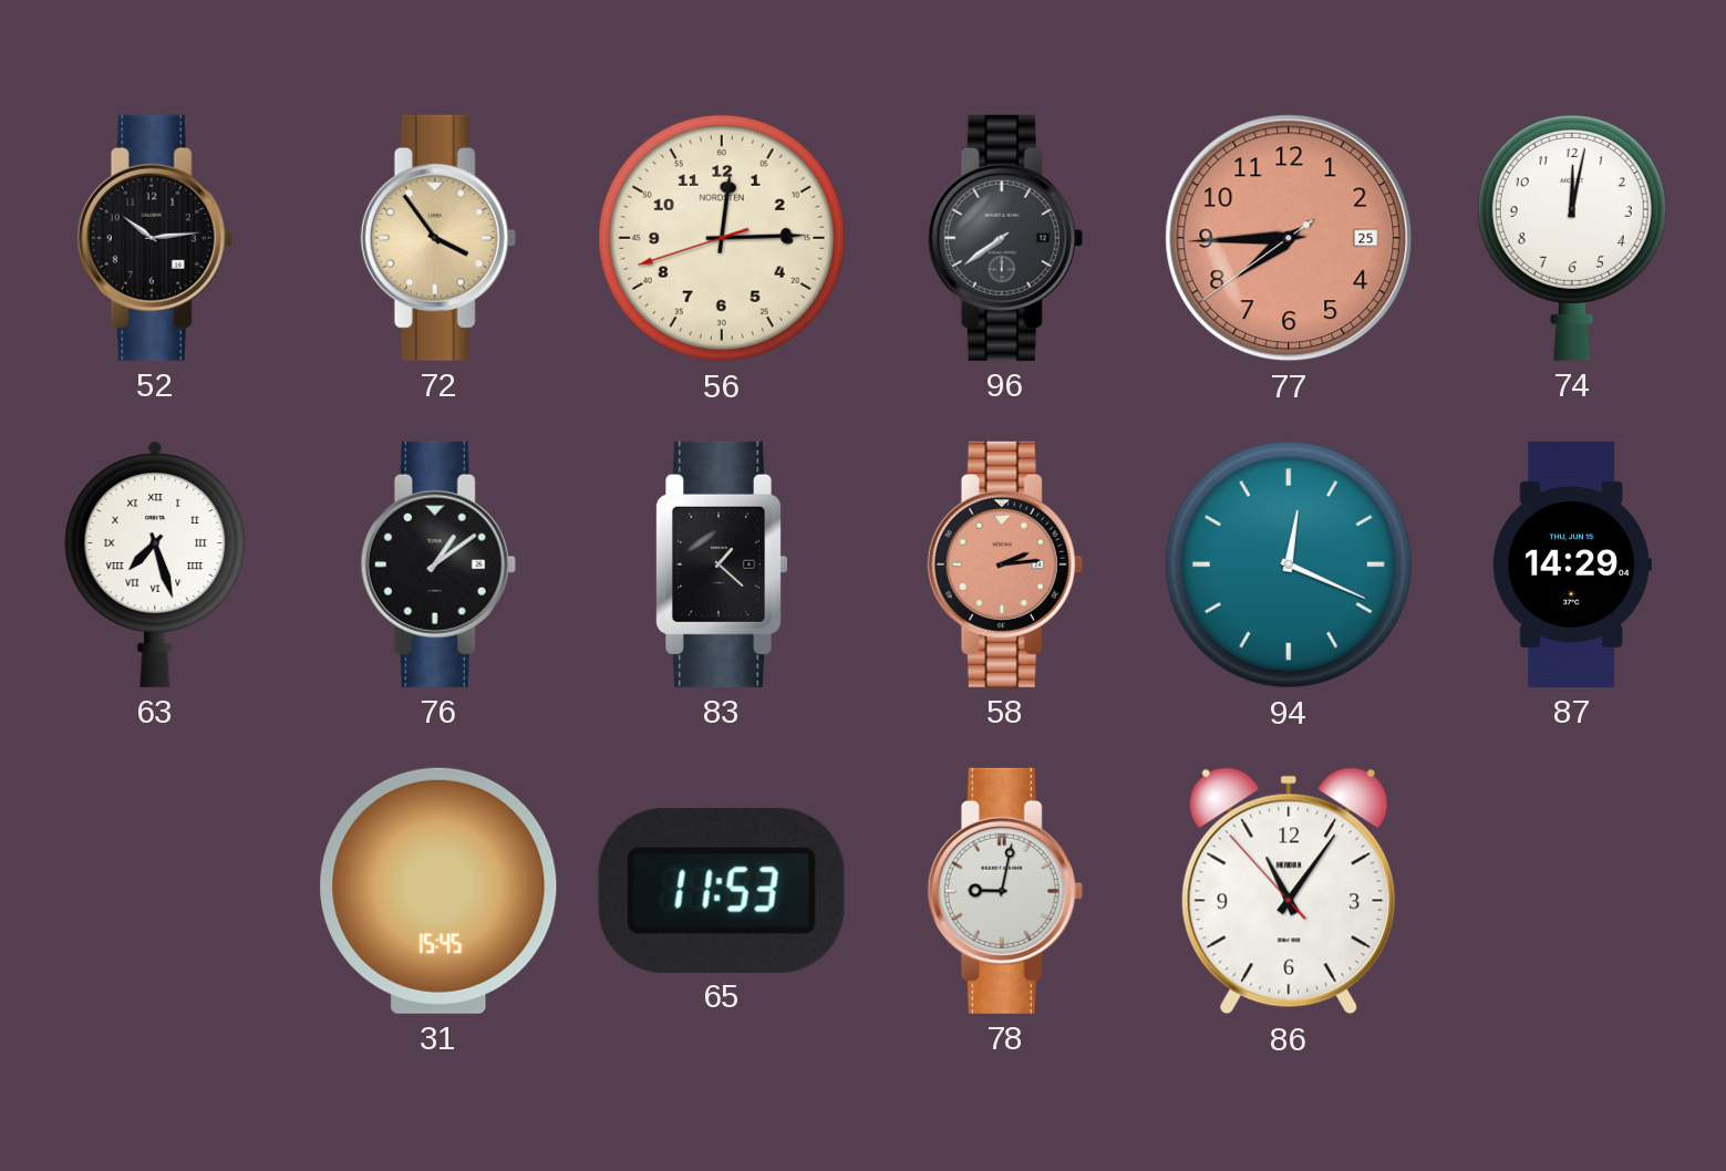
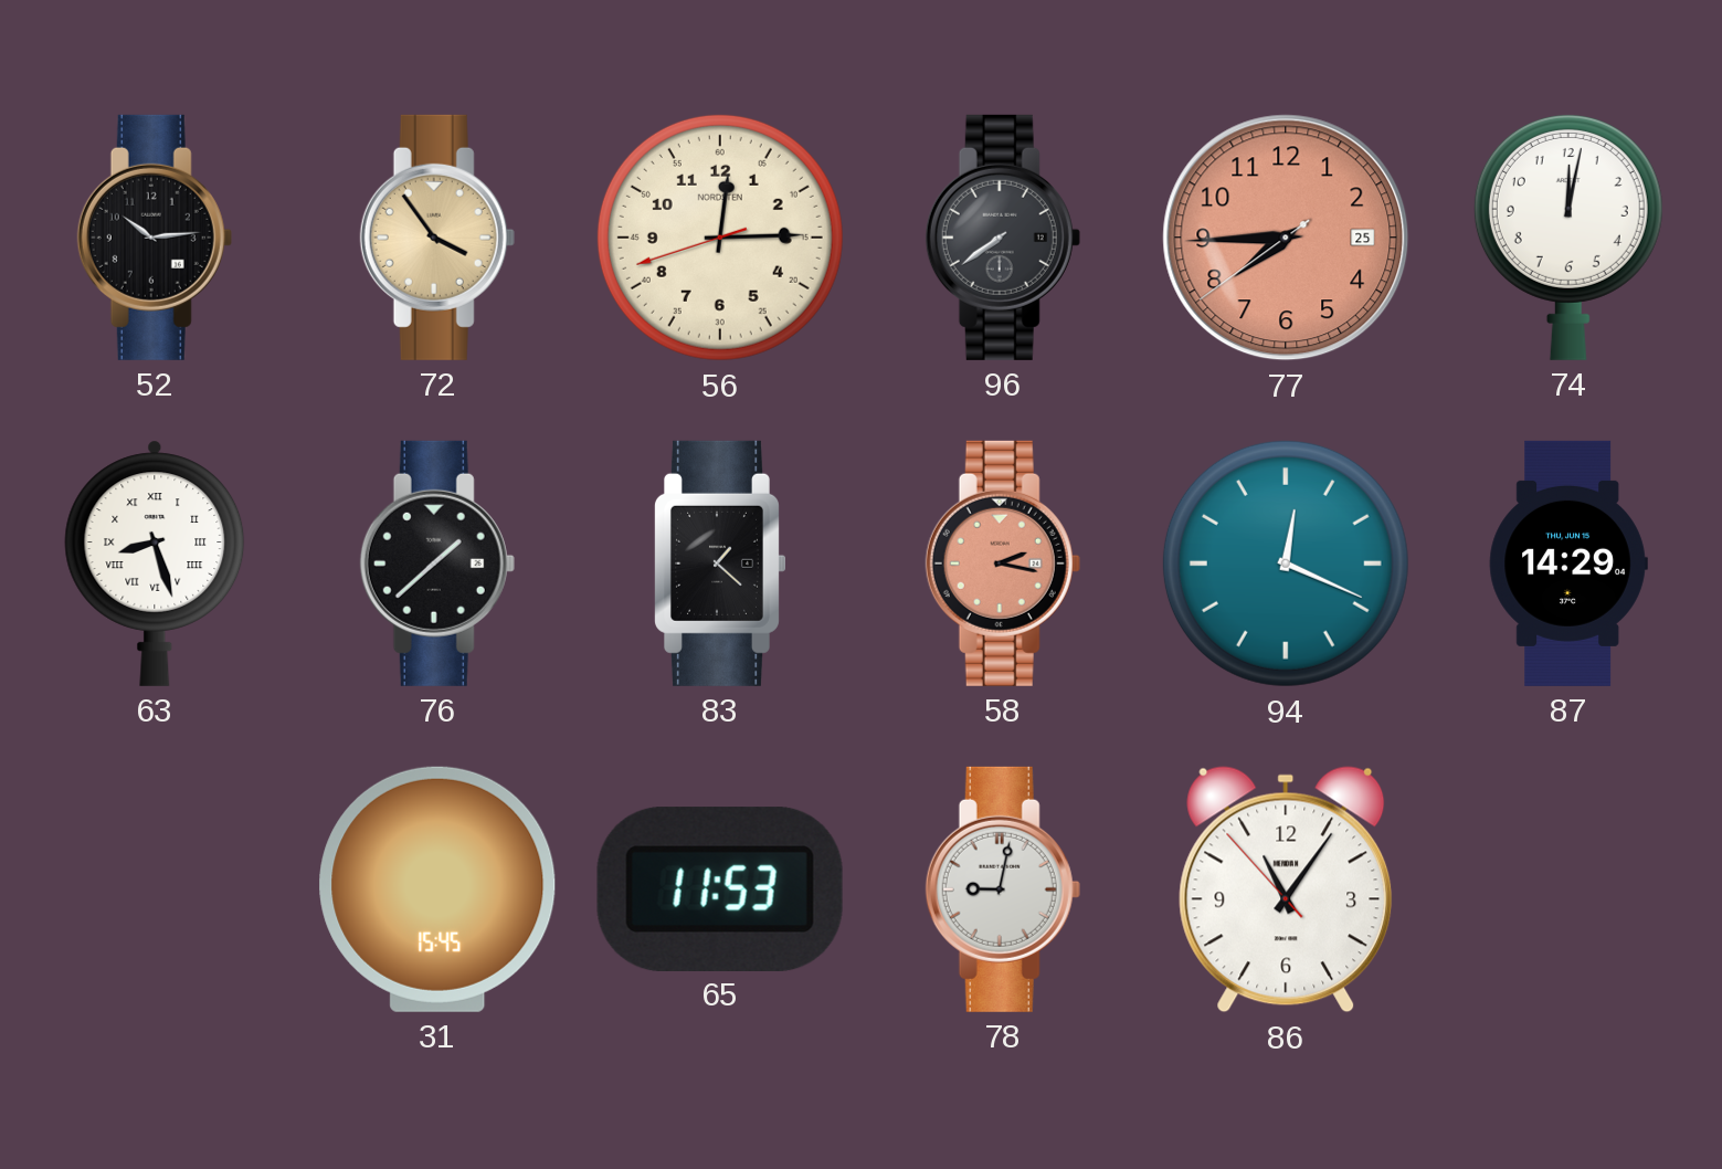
63: 7:27 -> 8:27 (155, 564)
76: 1:09 -> 1:38 (437, 564)
58: 2:14 -> 2:17 (1003, 564)
